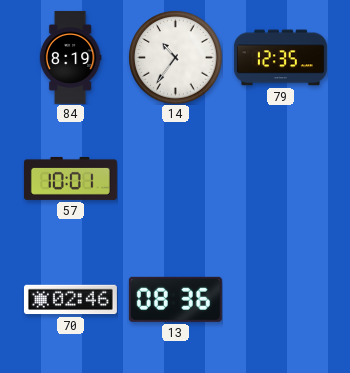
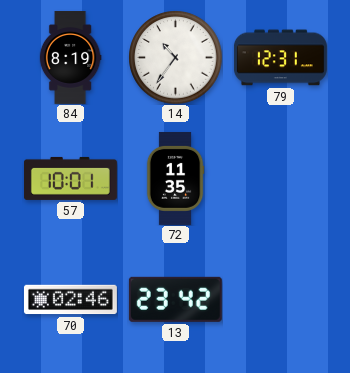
79: 12:35 -> 12:31 (280, 58)
72: none -> 11:35 (175, 178)
13: 08:36 -> 23:42 (175, 299)
